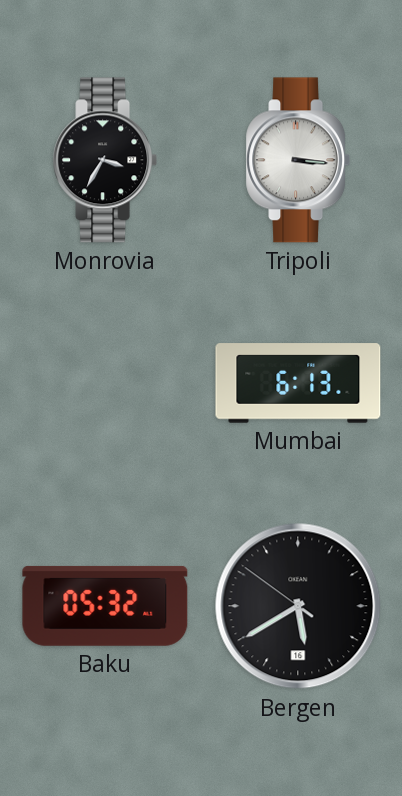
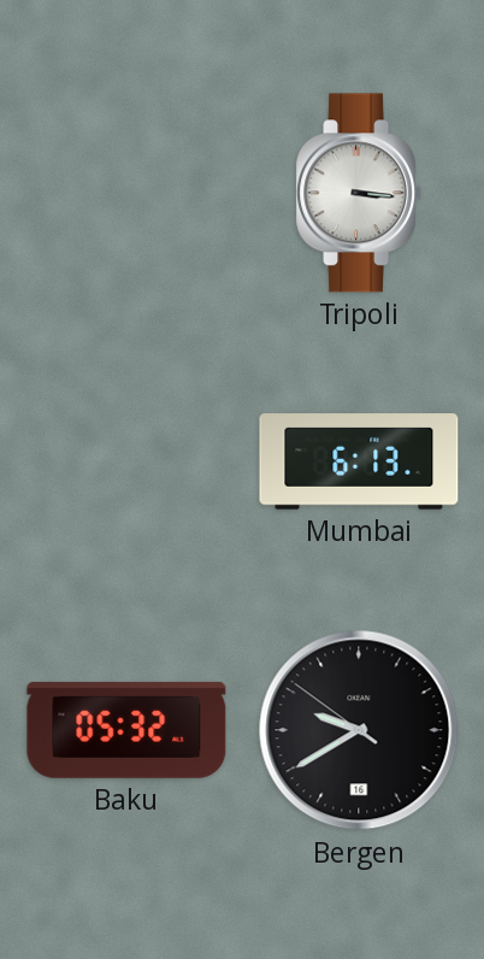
Monrovia: 3:35 -> none (105, 160)
Bergen: 5:39 -> 9:39 (359, 730)
